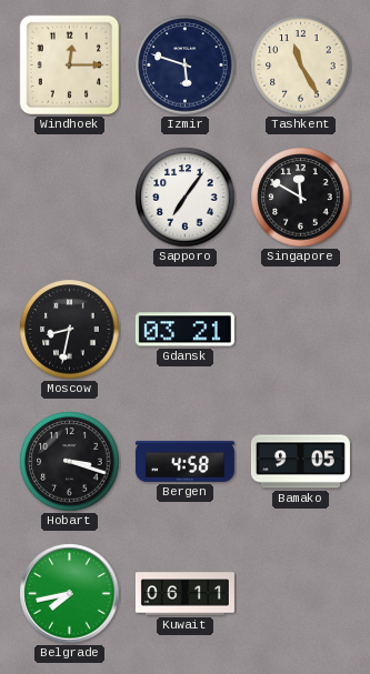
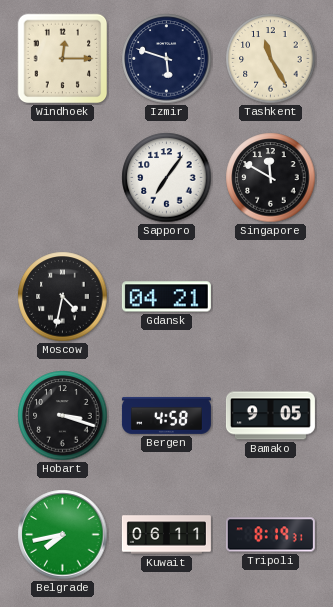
Moscow: 8:32 -> 4:32 (63, 297)
Gdansk: 03:21 -> 04:21 (166, 297)
Tripoli: none -> 8:19 (270, 535)
